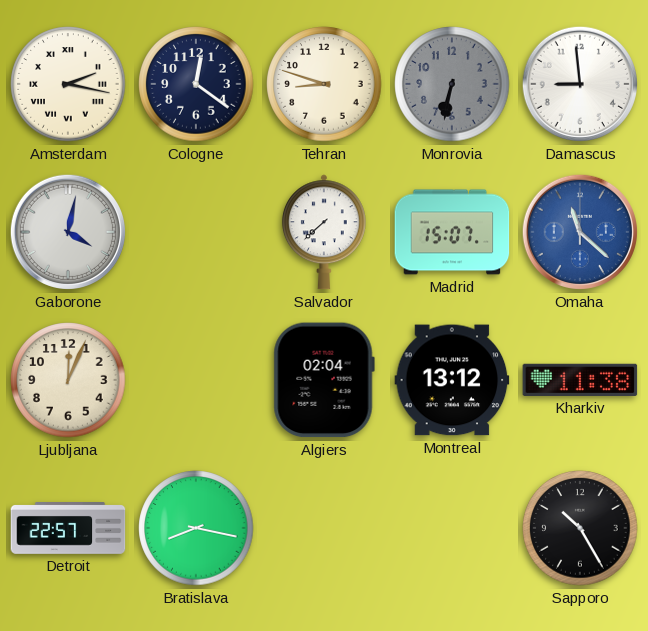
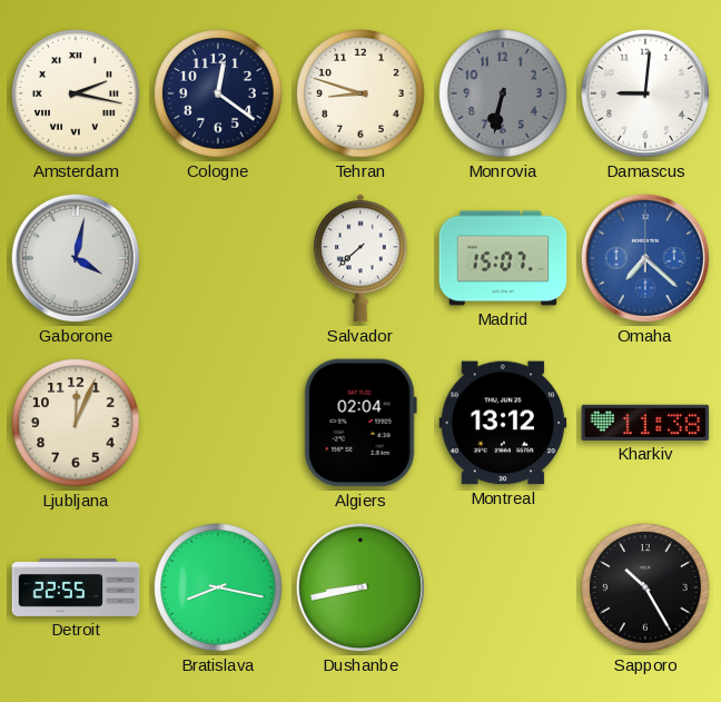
Damascus: 8:59 -> 9:01 (645, 93)
Omaha: 11:22 -> 7:22 (645, 258)
Detroit: 22:57 -> 22:55 (76, 587)
Dushanbe: none -> 8:43 (360, 587)
